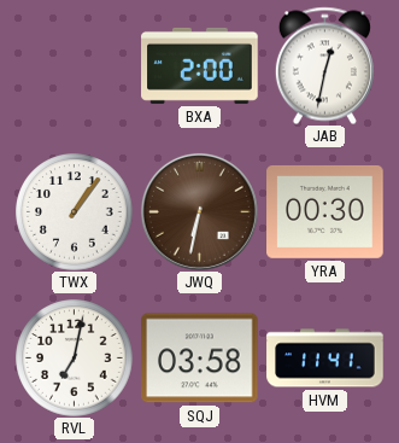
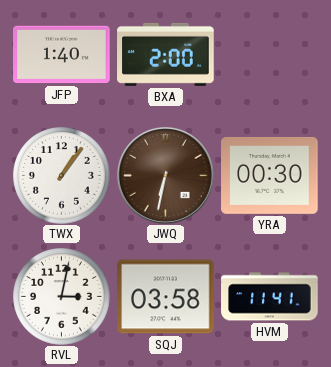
JFP: none -> 1:40 (62, 55)
JAB: 12:32 -> none (324, 65)
RVL: 7:02 -> 3:02 (62, 297)
